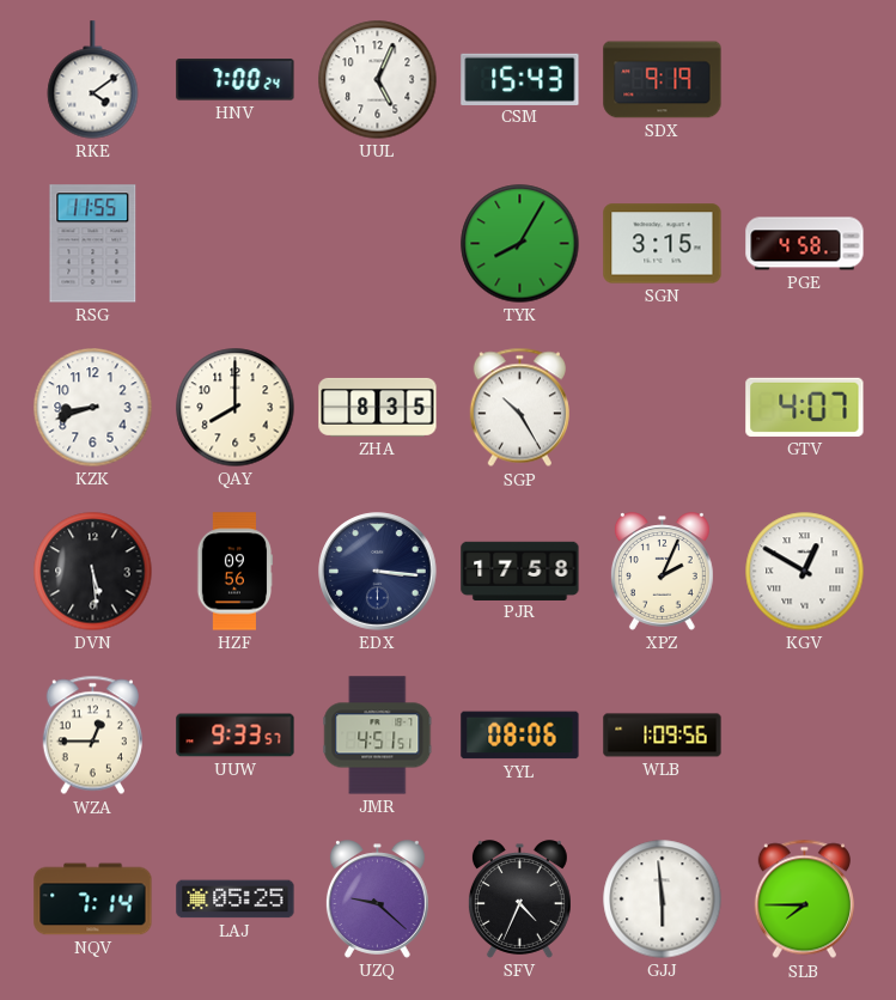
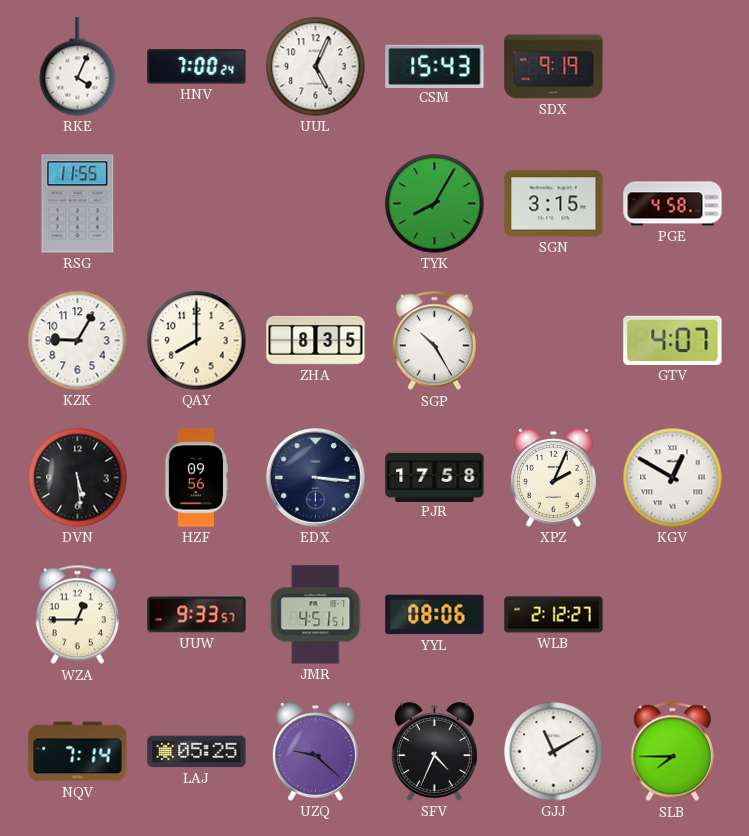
RKE: 4:09 -> 4:04 (78, 67)
KZK: 8:42 -> 9:05 (78, 341)
WLB: 1:09 -> 2:12 (554, 615)
GJJ: 5:59 -> 11:10 (554, 752)
